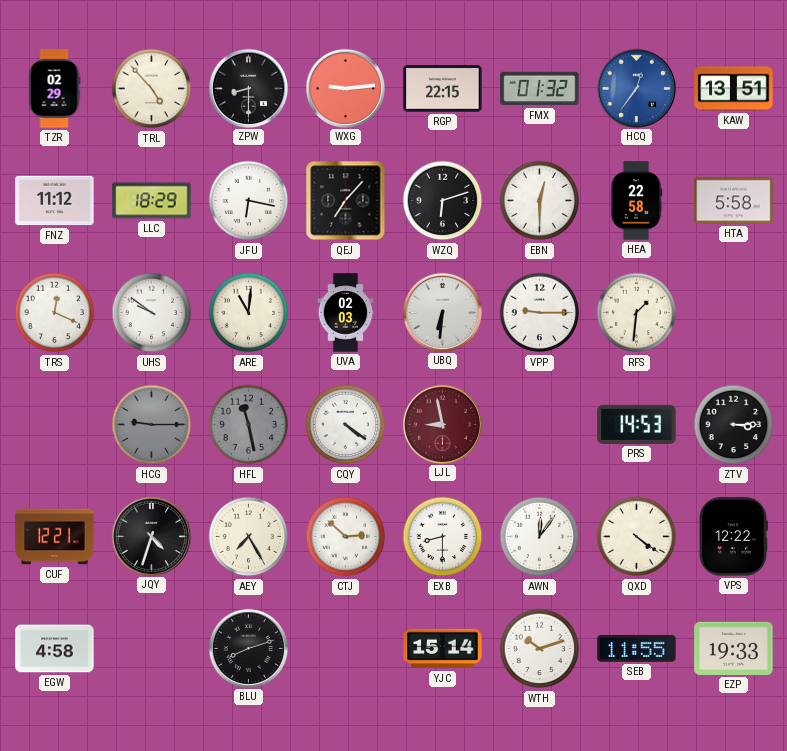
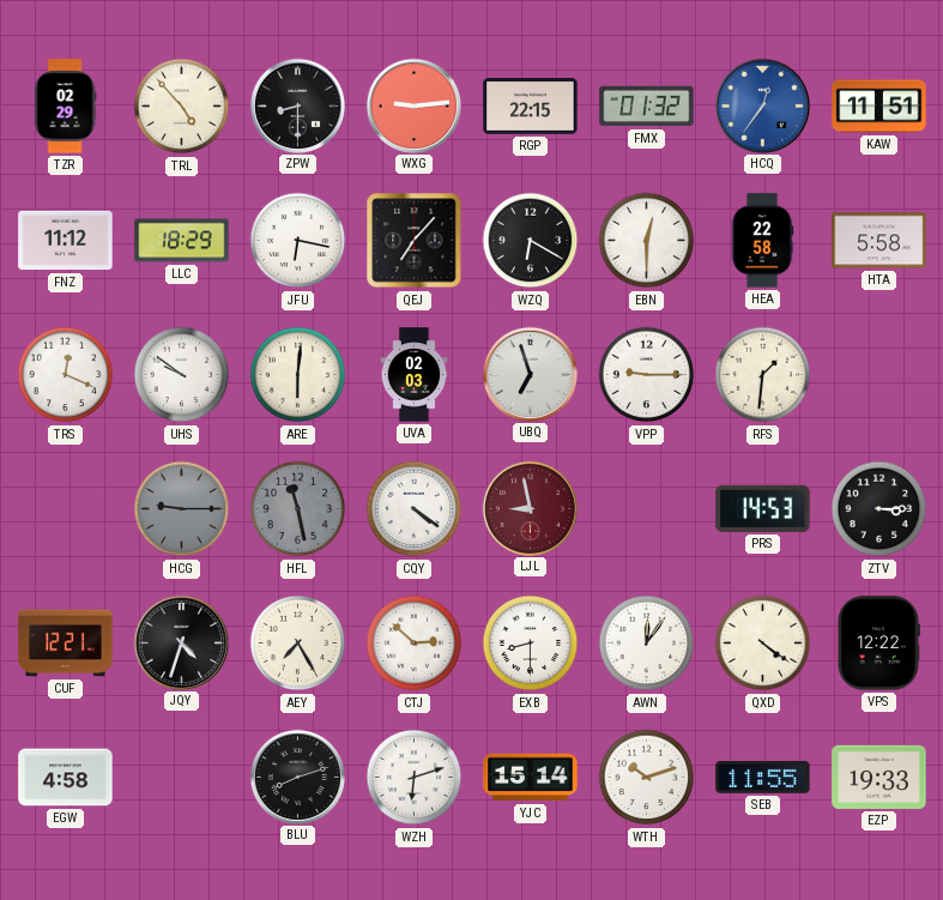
KAW: 13:51 -> 11:51 (879, 107)
WZQ: 6:12 -> 6:20 (531, 241)
ARE: 11:01 -> 6:01 (298, 375)
UBQ: 6:31 -> 6:57 (530, 374)
WZH: none -> 6:12 (415, 778)
